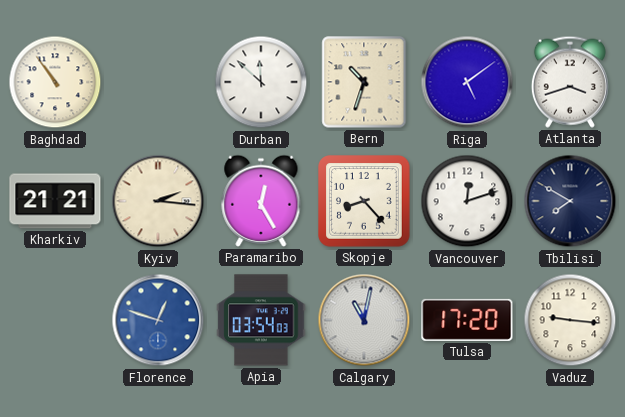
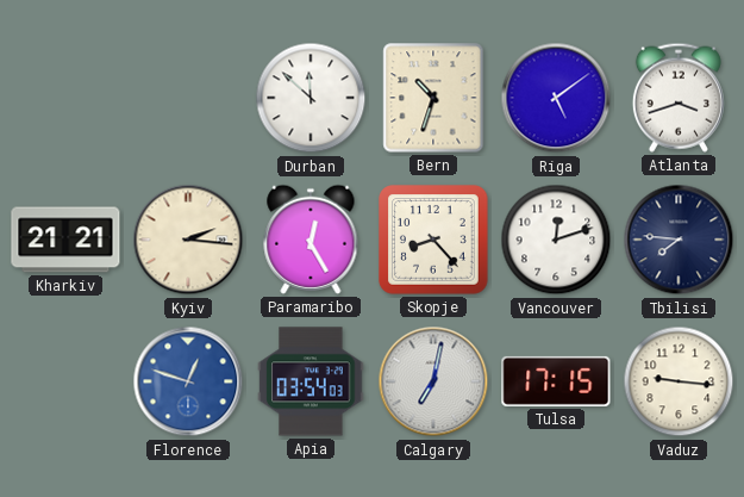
Baghdad: 10:54 -> none (55, 82)
Tbilisi: 7:50 -> 7:46 (679, 240)
Calgary: 11:02 -> 7:02 (433, 381)
Tulsa: 17:20 -> 17:15 (556, 381)
